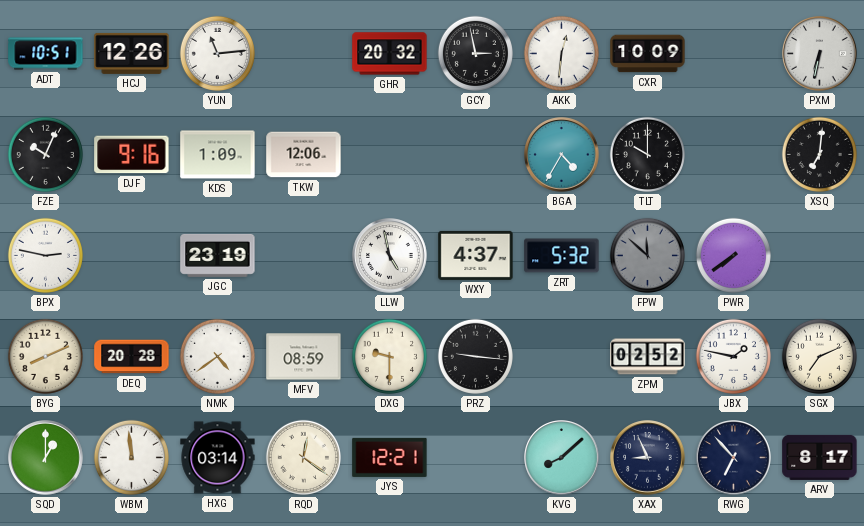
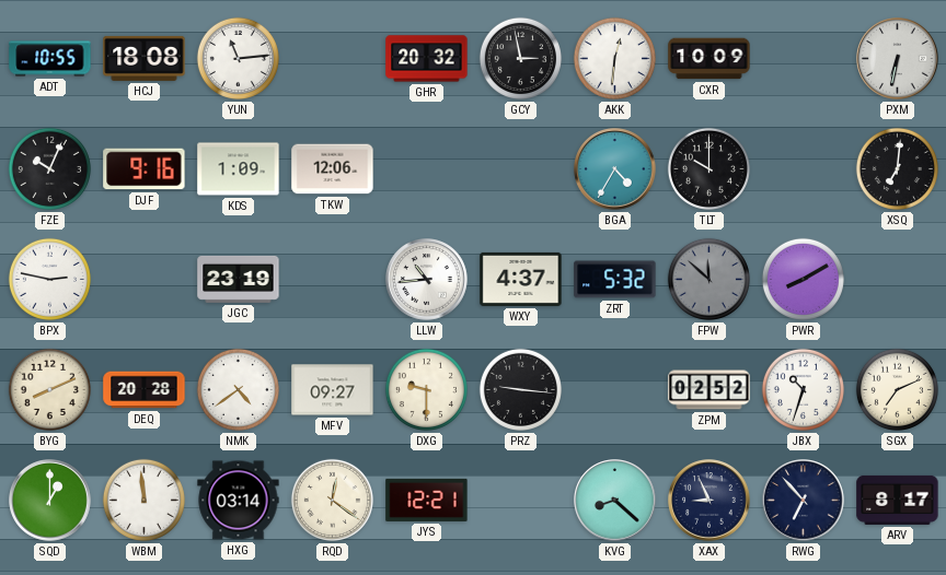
ADT: 10:51 -> 10:55 (50, 59)
HCJ: 12:26 -> 18:08 (145, 58)
LLW: 4:58 -> 10:44 (427, 280)
PWR: 7:39 -> 8:10 (803, 279)
MFV: 08:59 -> 09:27 (333, 390)
JBX: 1:47 -> 10:33 (803, 389)
KVG: 8:08 -> 8:22 (615, 501)
